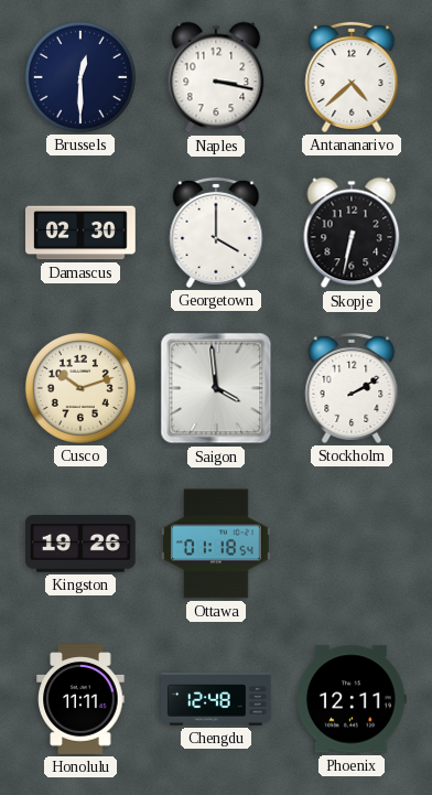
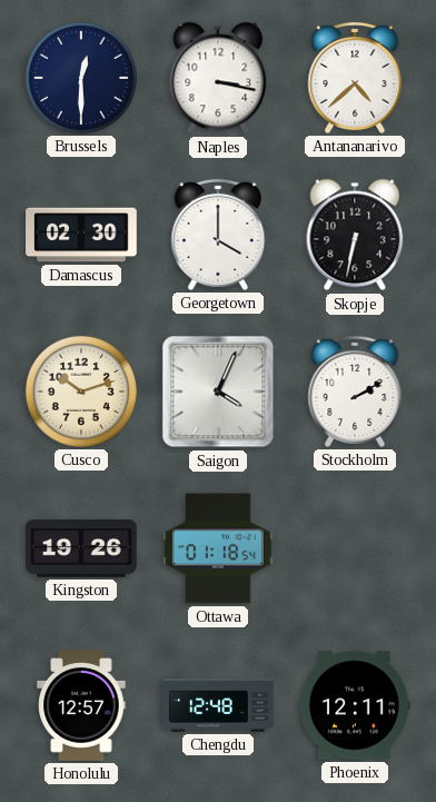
Saigon: 3:59 -> 4:04 (218, 392)
Honolulu: 11:11 -> 12:57 (81, 705)
